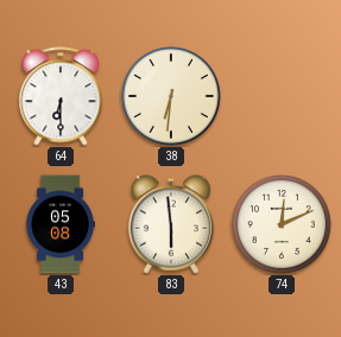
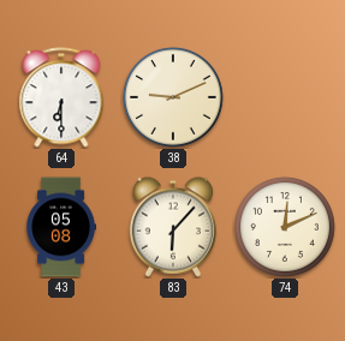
38: 6:31 -> 9:11 (173, 97)
83: 5:59 -> 6:07 (172, 227)
